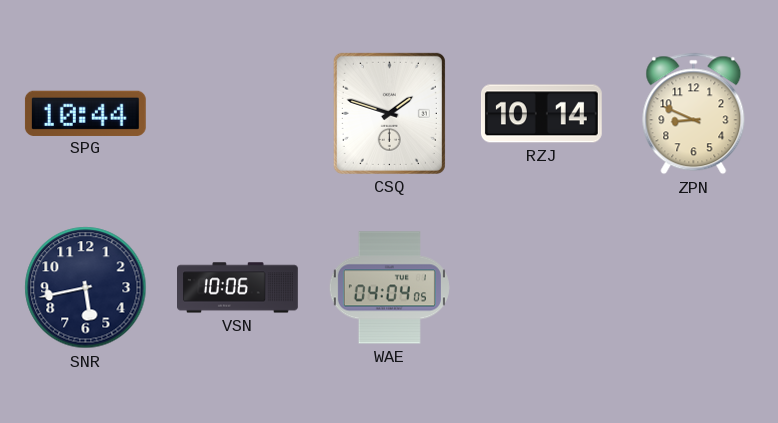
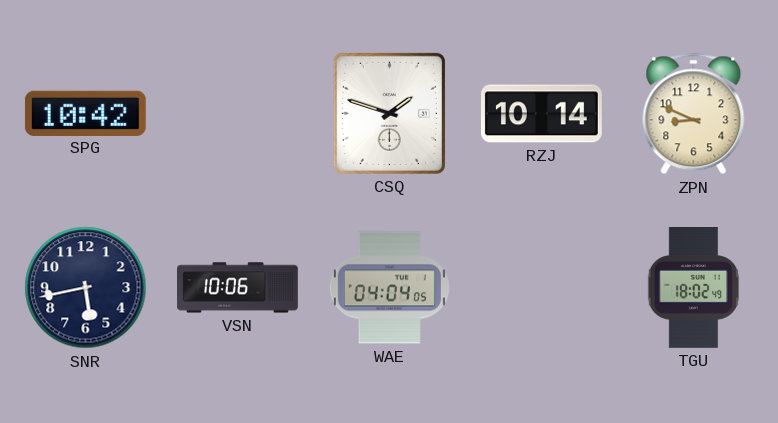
SPG: 10:44 -> 10:42 (85, 113)
TGU: none -> 18:02 (694, 288)
